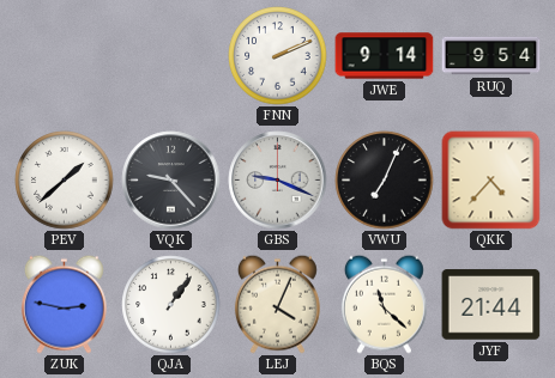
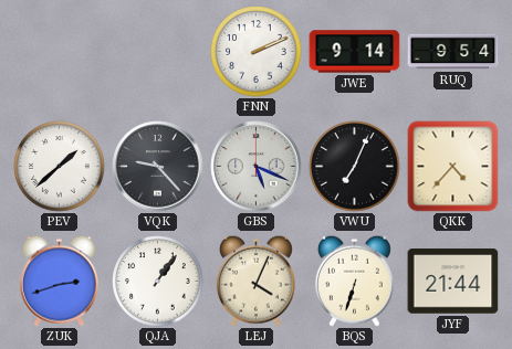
GBS: 9:19 -> 5:19 (257, 167)
ZUK: 2:47 -> 2:42 (59, 281)
BQS: 11:22 -> 6:33 (354, 281)
